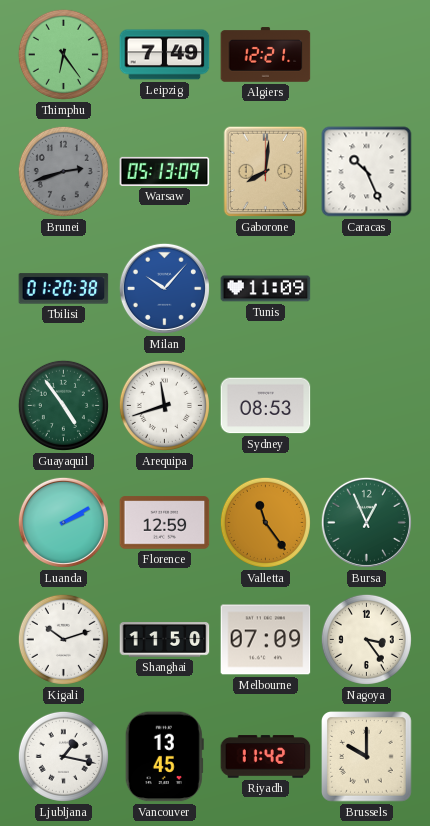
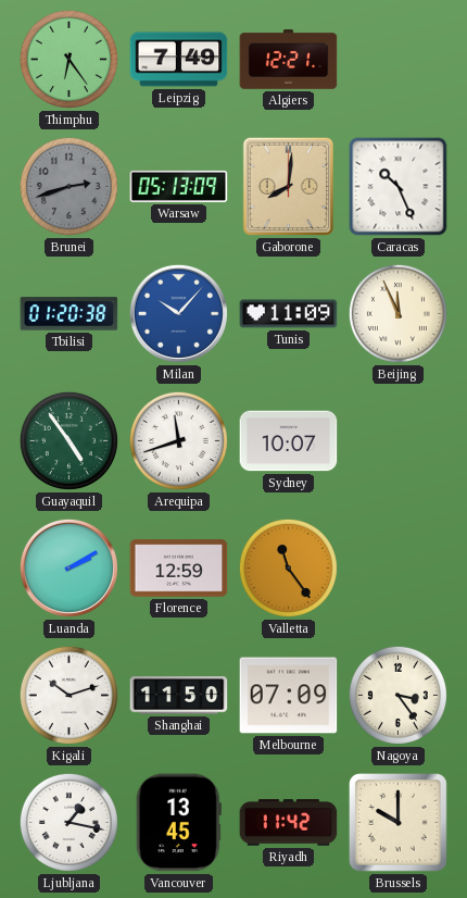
Beijing: none -> 11:56 (397, 313)
Sydney: 08:53 -> 10:07 (289, 441)
Bursa: 12:56 -> none (366, 522)
